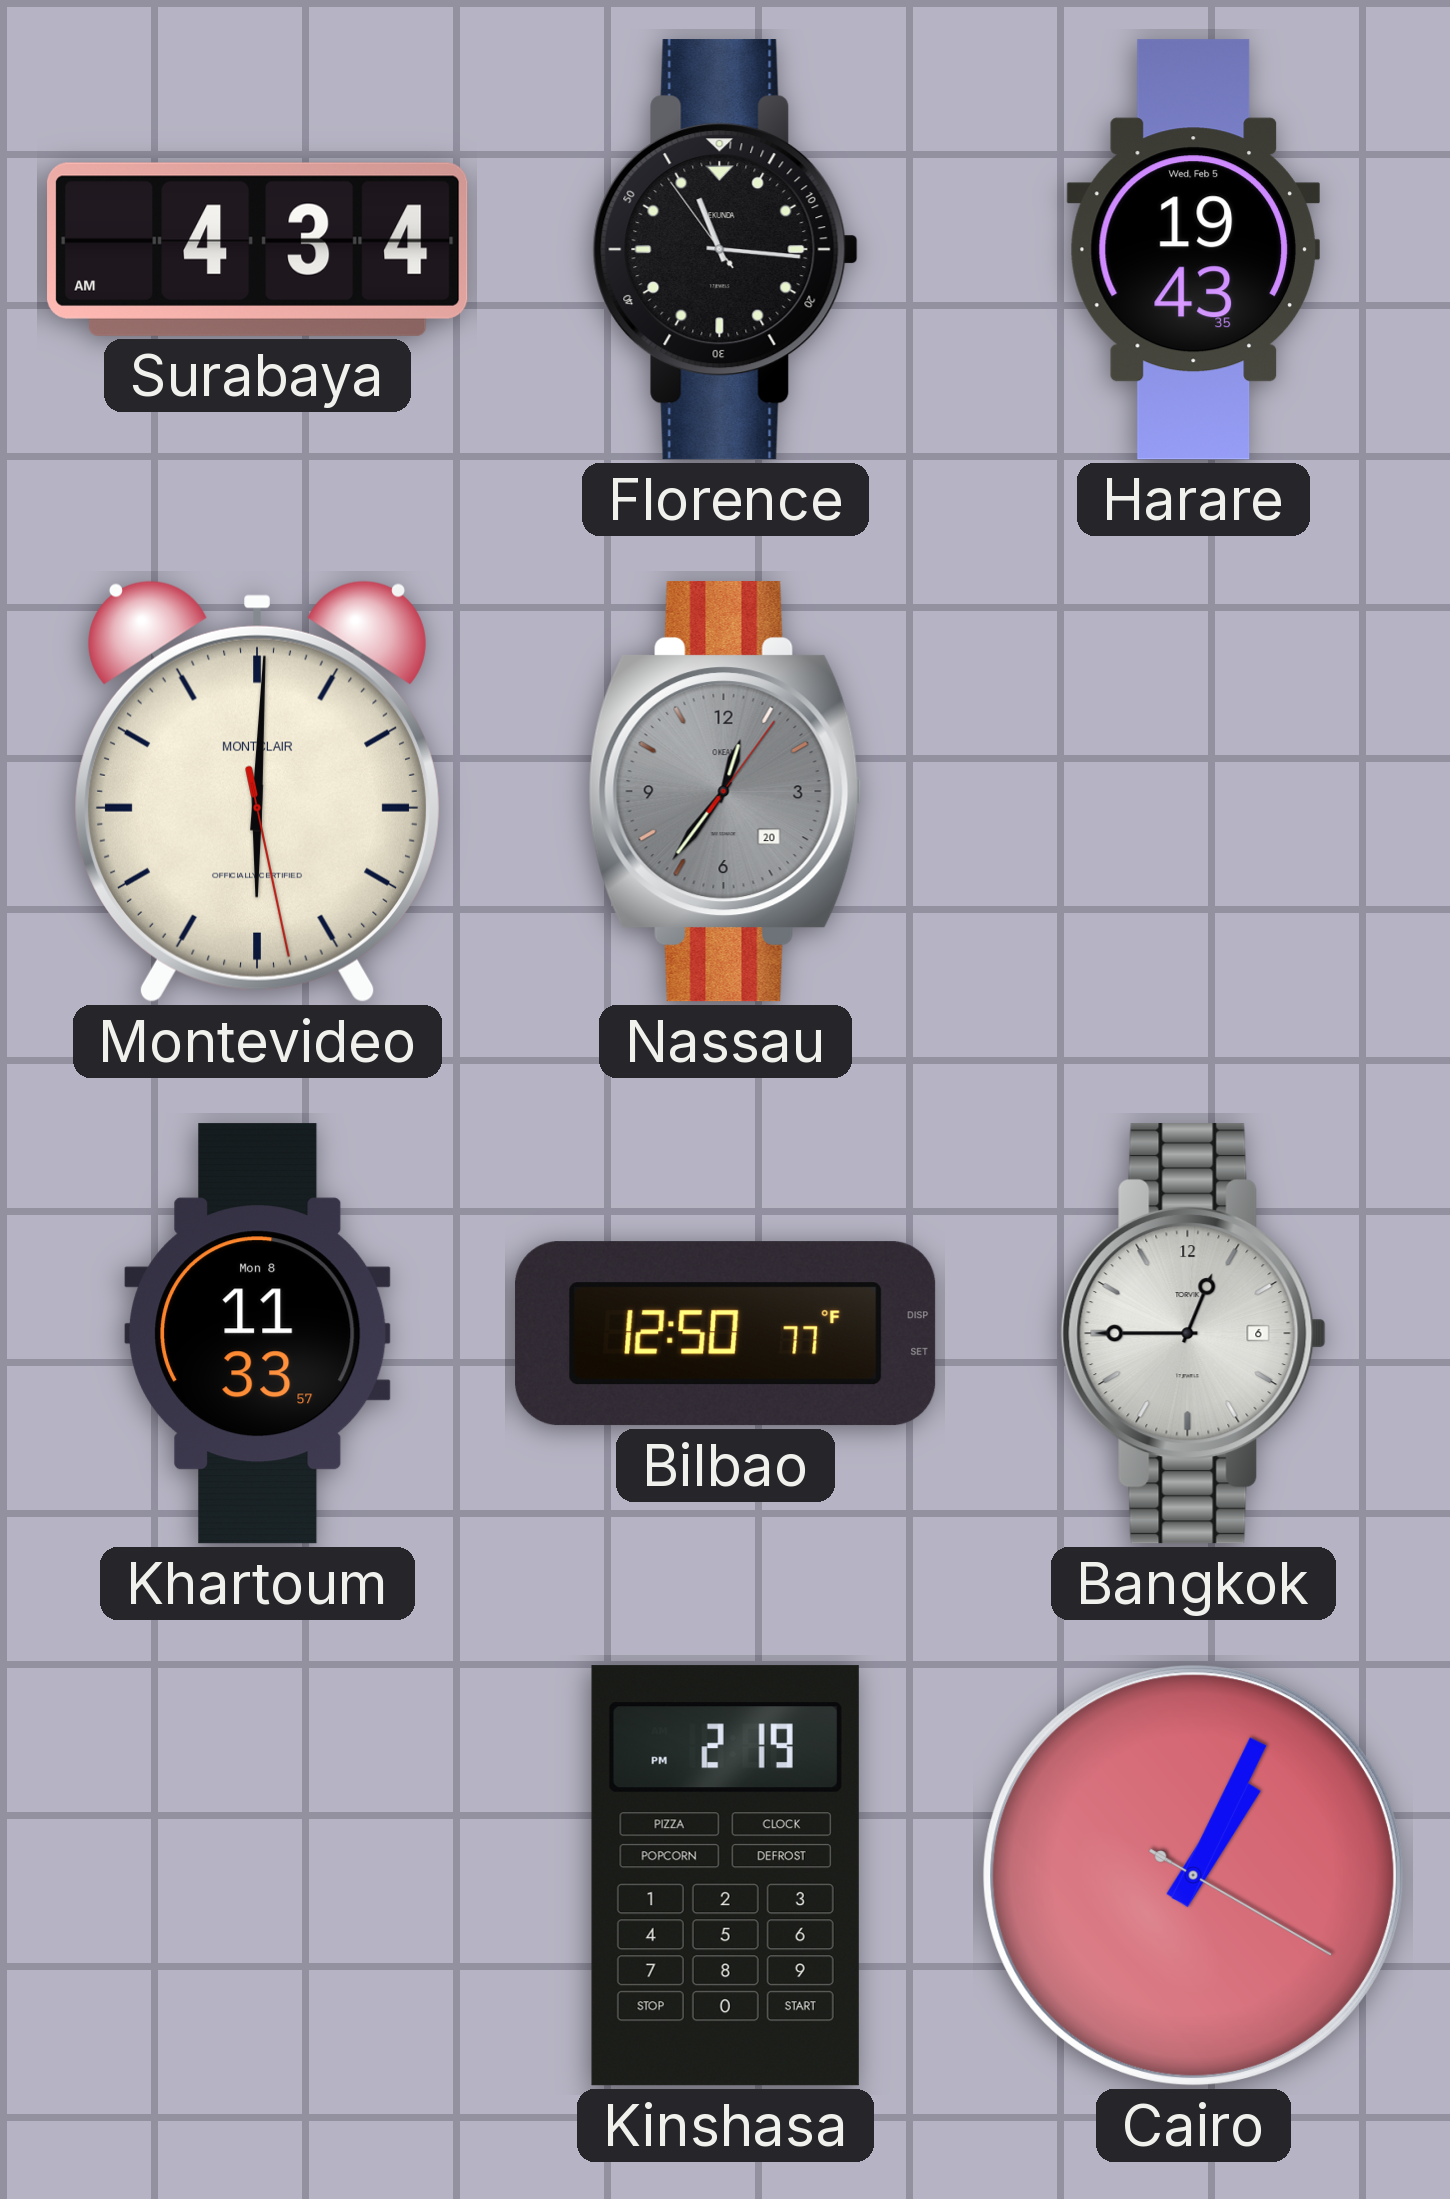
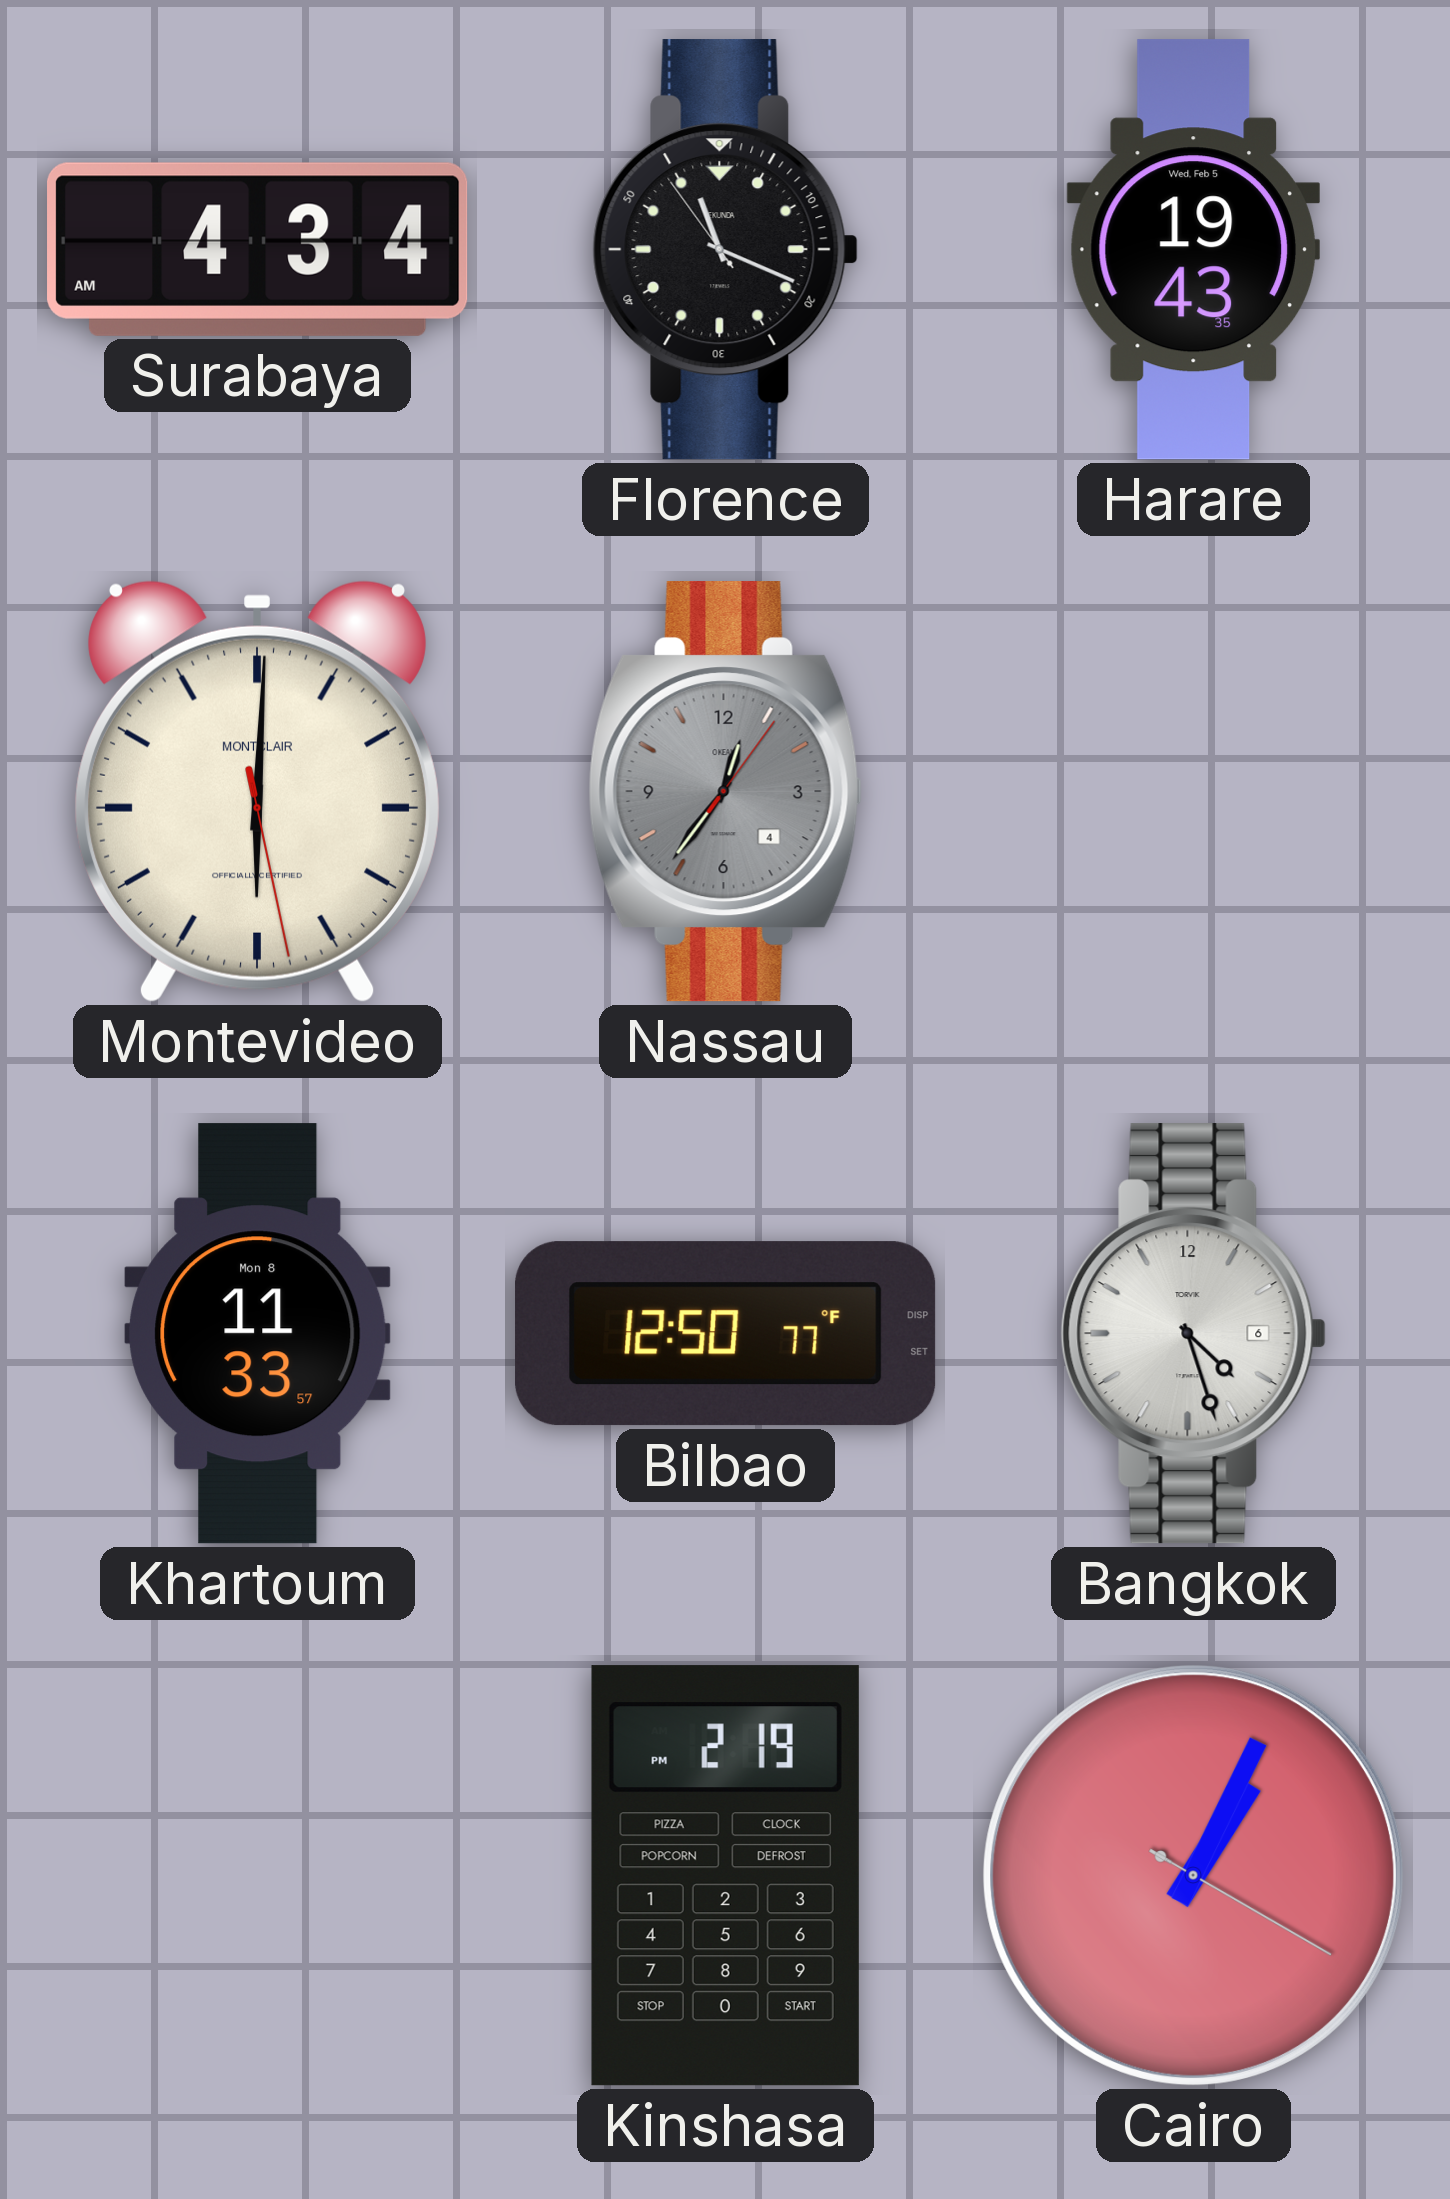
Florence: 11:15 -> 11:18 (725, 250)
Nassau date: 20 -> 4 (725, 792)
Bangkok: 12:45 -> 4:27 (1193, 1334)
